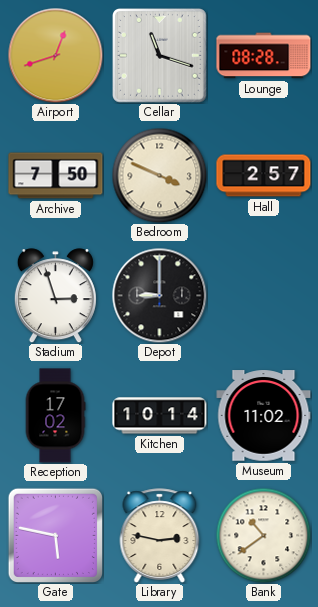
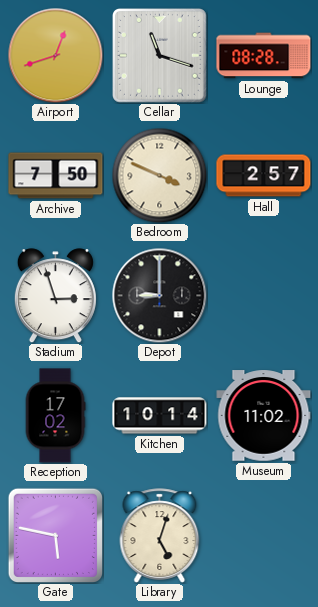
Library: 2:47 -> 5:03 (160, 536)
Bank: 10:39 -> none (263, 535)
